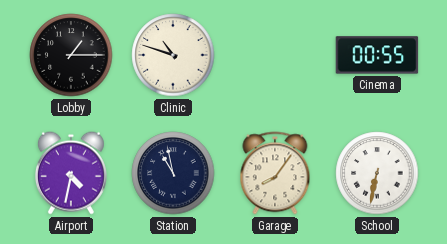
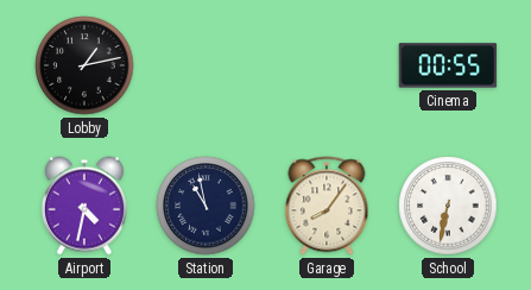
Lobby: 1:15 -> 1:13 (84, 65)
Clinic: 10:48 -> none (173, 55)
